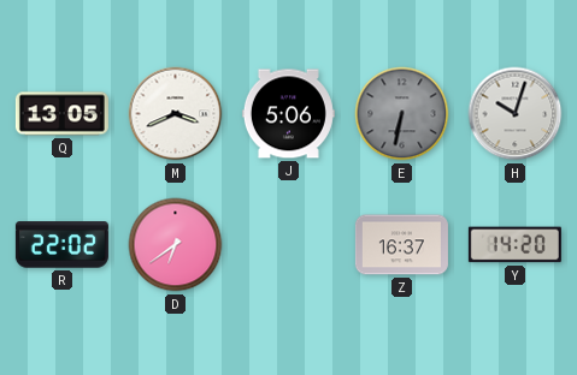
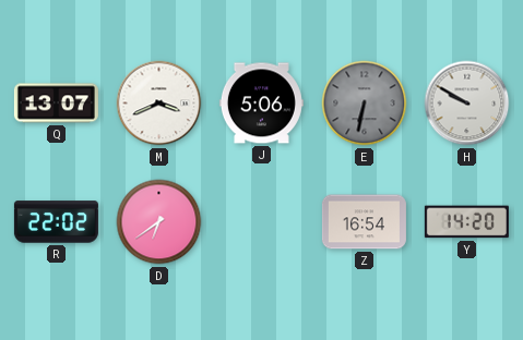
Q: 13:05 -> 13:07 (56, 104)
H: 10:03 -> 9:50 (467, 104)
Z: 16:37 -> 16:54 (364, 222)
